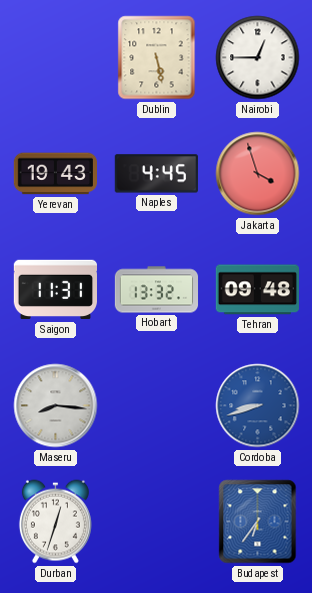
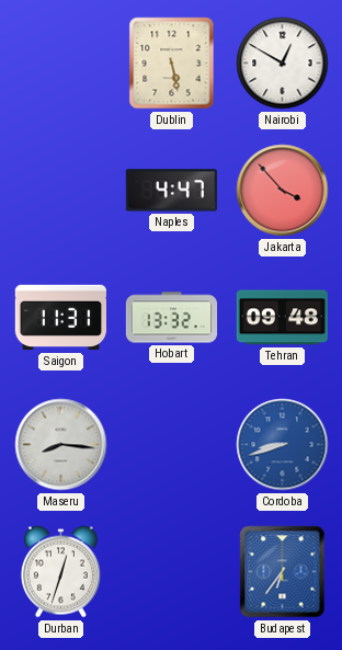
Nairobi: 12:45 -> 12:50 (283, 64)
Yerevan: 19:43 -> none (55, 174)
Naples: 4:45 -> 4:47 (171, 191)
Jakarta: 3:57 -> 3:53 (283, 191)
